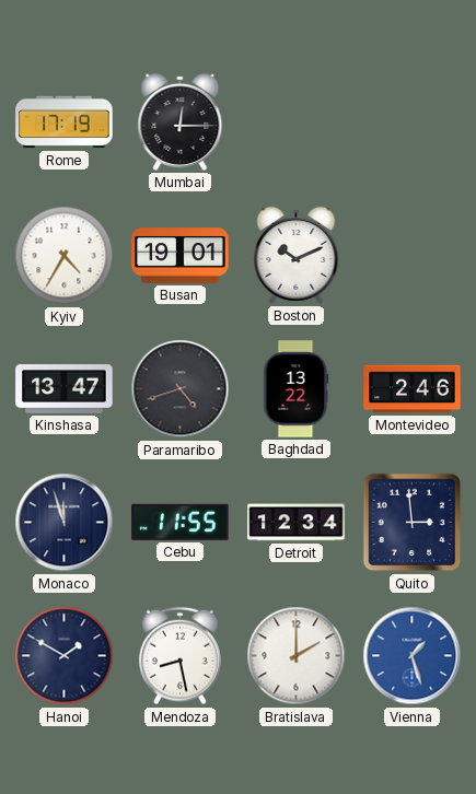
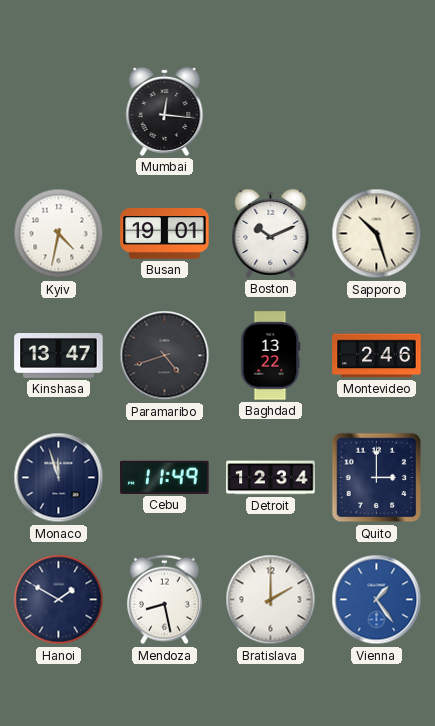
Rome: 17:19 -> none (65, 122)
Mumbai: 12:15 -> 12:16 (165, 111)
Kyiv: 4:35 -> 4:32 (59, 234)
Sapporo: none -> 10:27 (377, 234)
Cebu: 11:55 -> 11:49 (165, 477)
Quito: 2:59 -> 3:00 (377, 478)
Vienna: 1:27 -> 1:24 (377, 600)
